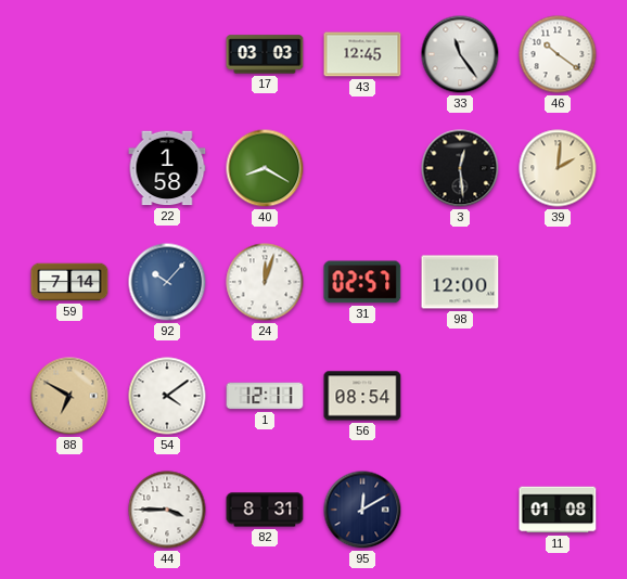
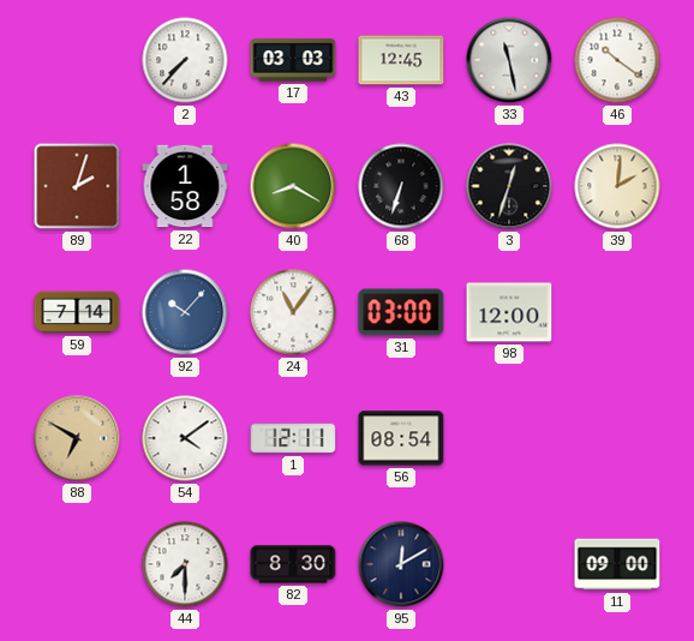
2: none -> 7:37 (185, 60)
33: 11:24 -> 11:28 (509, 60)
89: none -> 2:03 (77, 186)
68: none -> 6:33 (401, 186)
3: 12:29 -> 12:33 (509, 186)
24: 12:03 -> 11:06 (293, 312)
31: 02:57 -> 03:00 (401, 312)
44: 3:45 -> 7:30 (185, 564)
82: 8:31 -> 8:30 (293, 564)
11: 01:08 -> 09:00 (617, 564)
